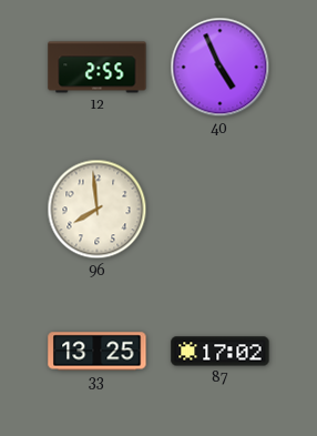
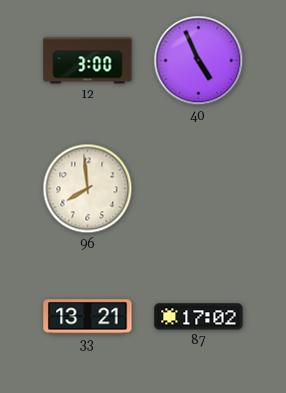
12: 2:55 -> 3:00 (88, 61)
33: 13:25 -> 13:21 (88, 317)
